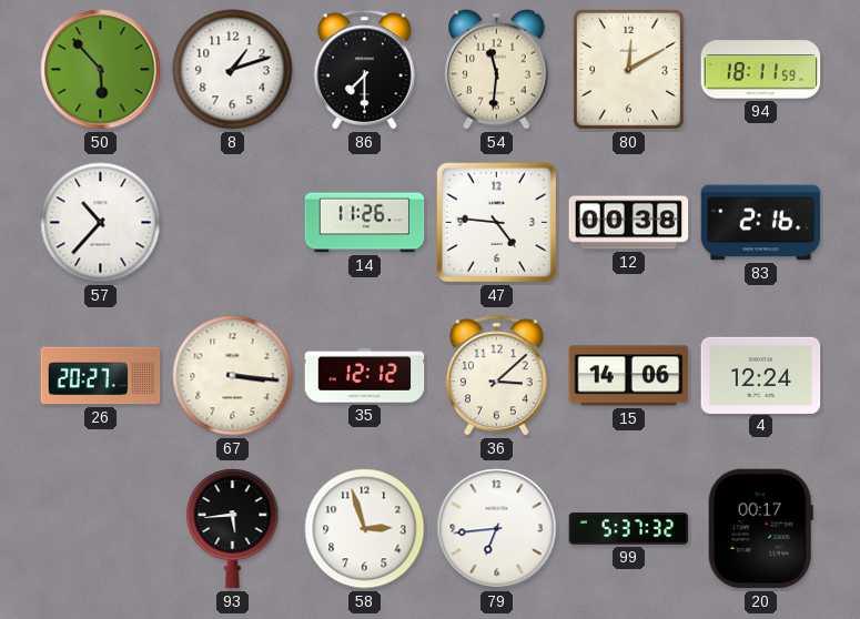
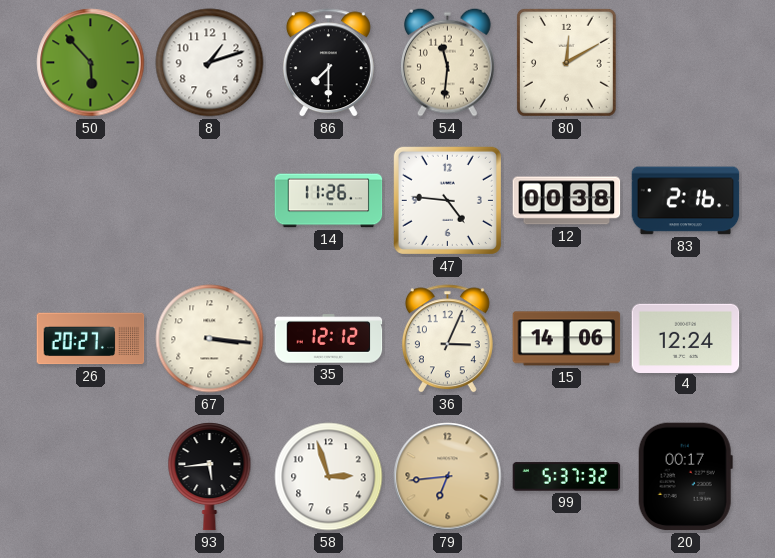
94: 18:11 -> none (761, 70)
57: 10:37 -> none (101, 223)
36: 3:08 -> 3:04 (447, 339)
79 dial: white -> champagne (448, 477)
